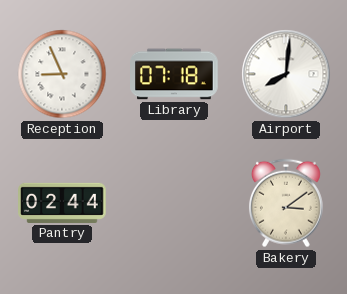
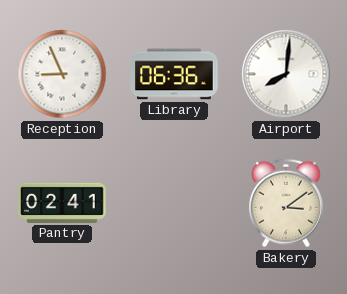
Library: 07:18 -> 06:36 (174, 74)
Pantry: 02:44 -> 02:41 (62, 203)
